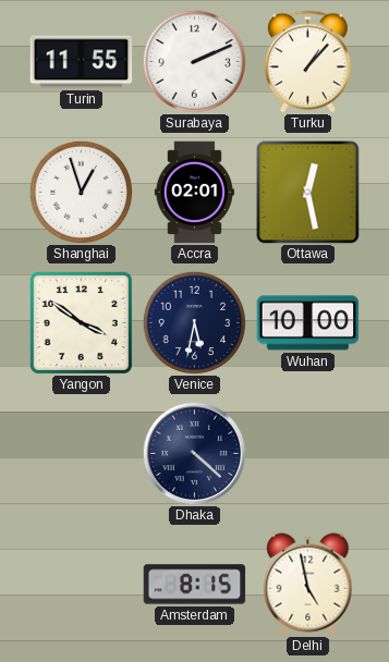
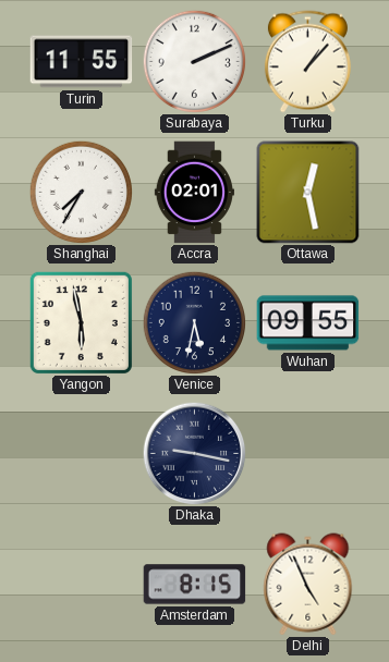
Shanghai: 12:57 -> 7:35 (81, 192)
Yangon: 3:51 -> 5:58 (81, 322)
Wuhan: 10:00 -> 09:55 (308, 323)
Dhaka: 4:22 -> 9:17 (194, 453)
Delhi: 4:58 -> 4:56 (308, 585)
